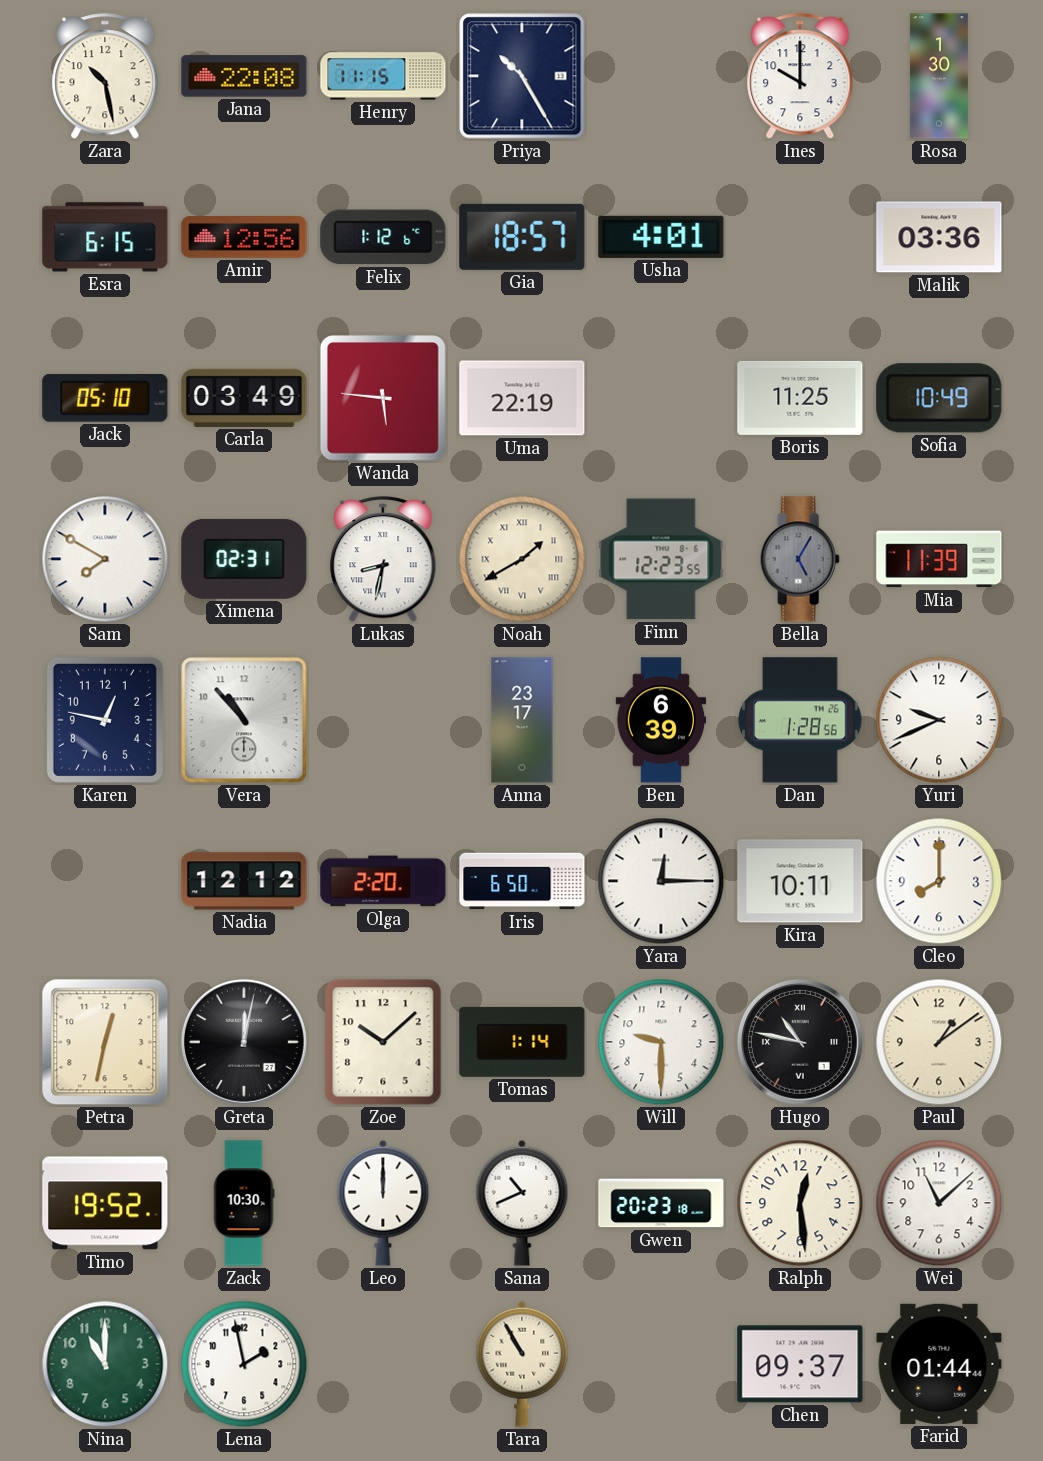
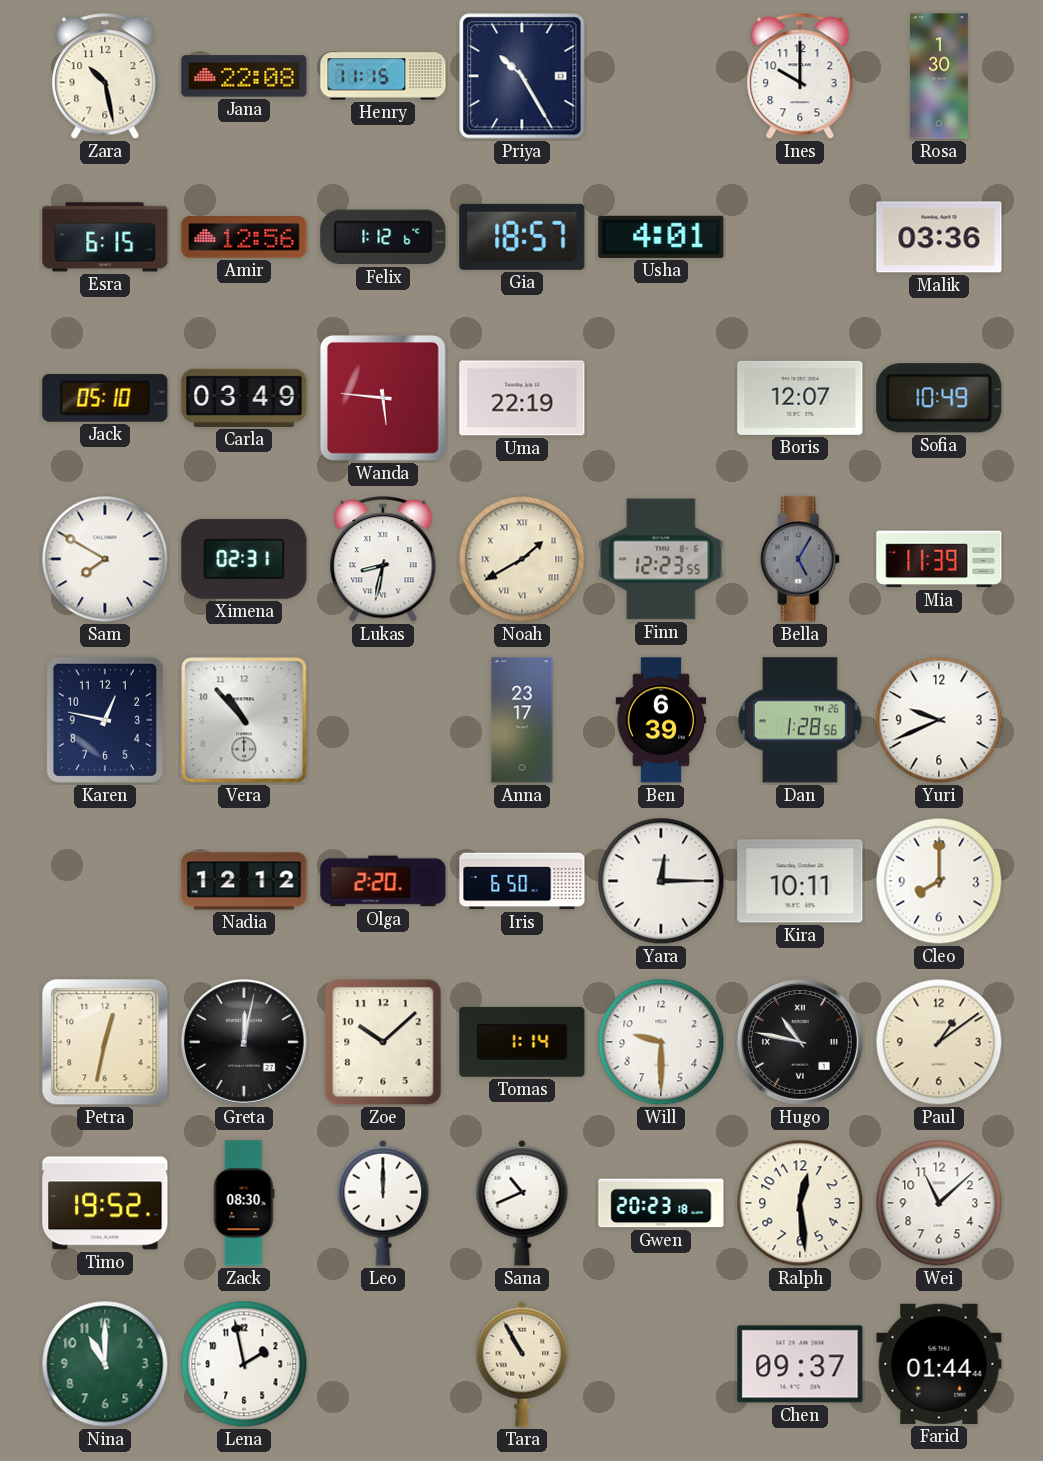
Boris: 11:25 -> 12:07 (800, 398)
Zack: 10:30 -> 08:30 (244, 1203)
